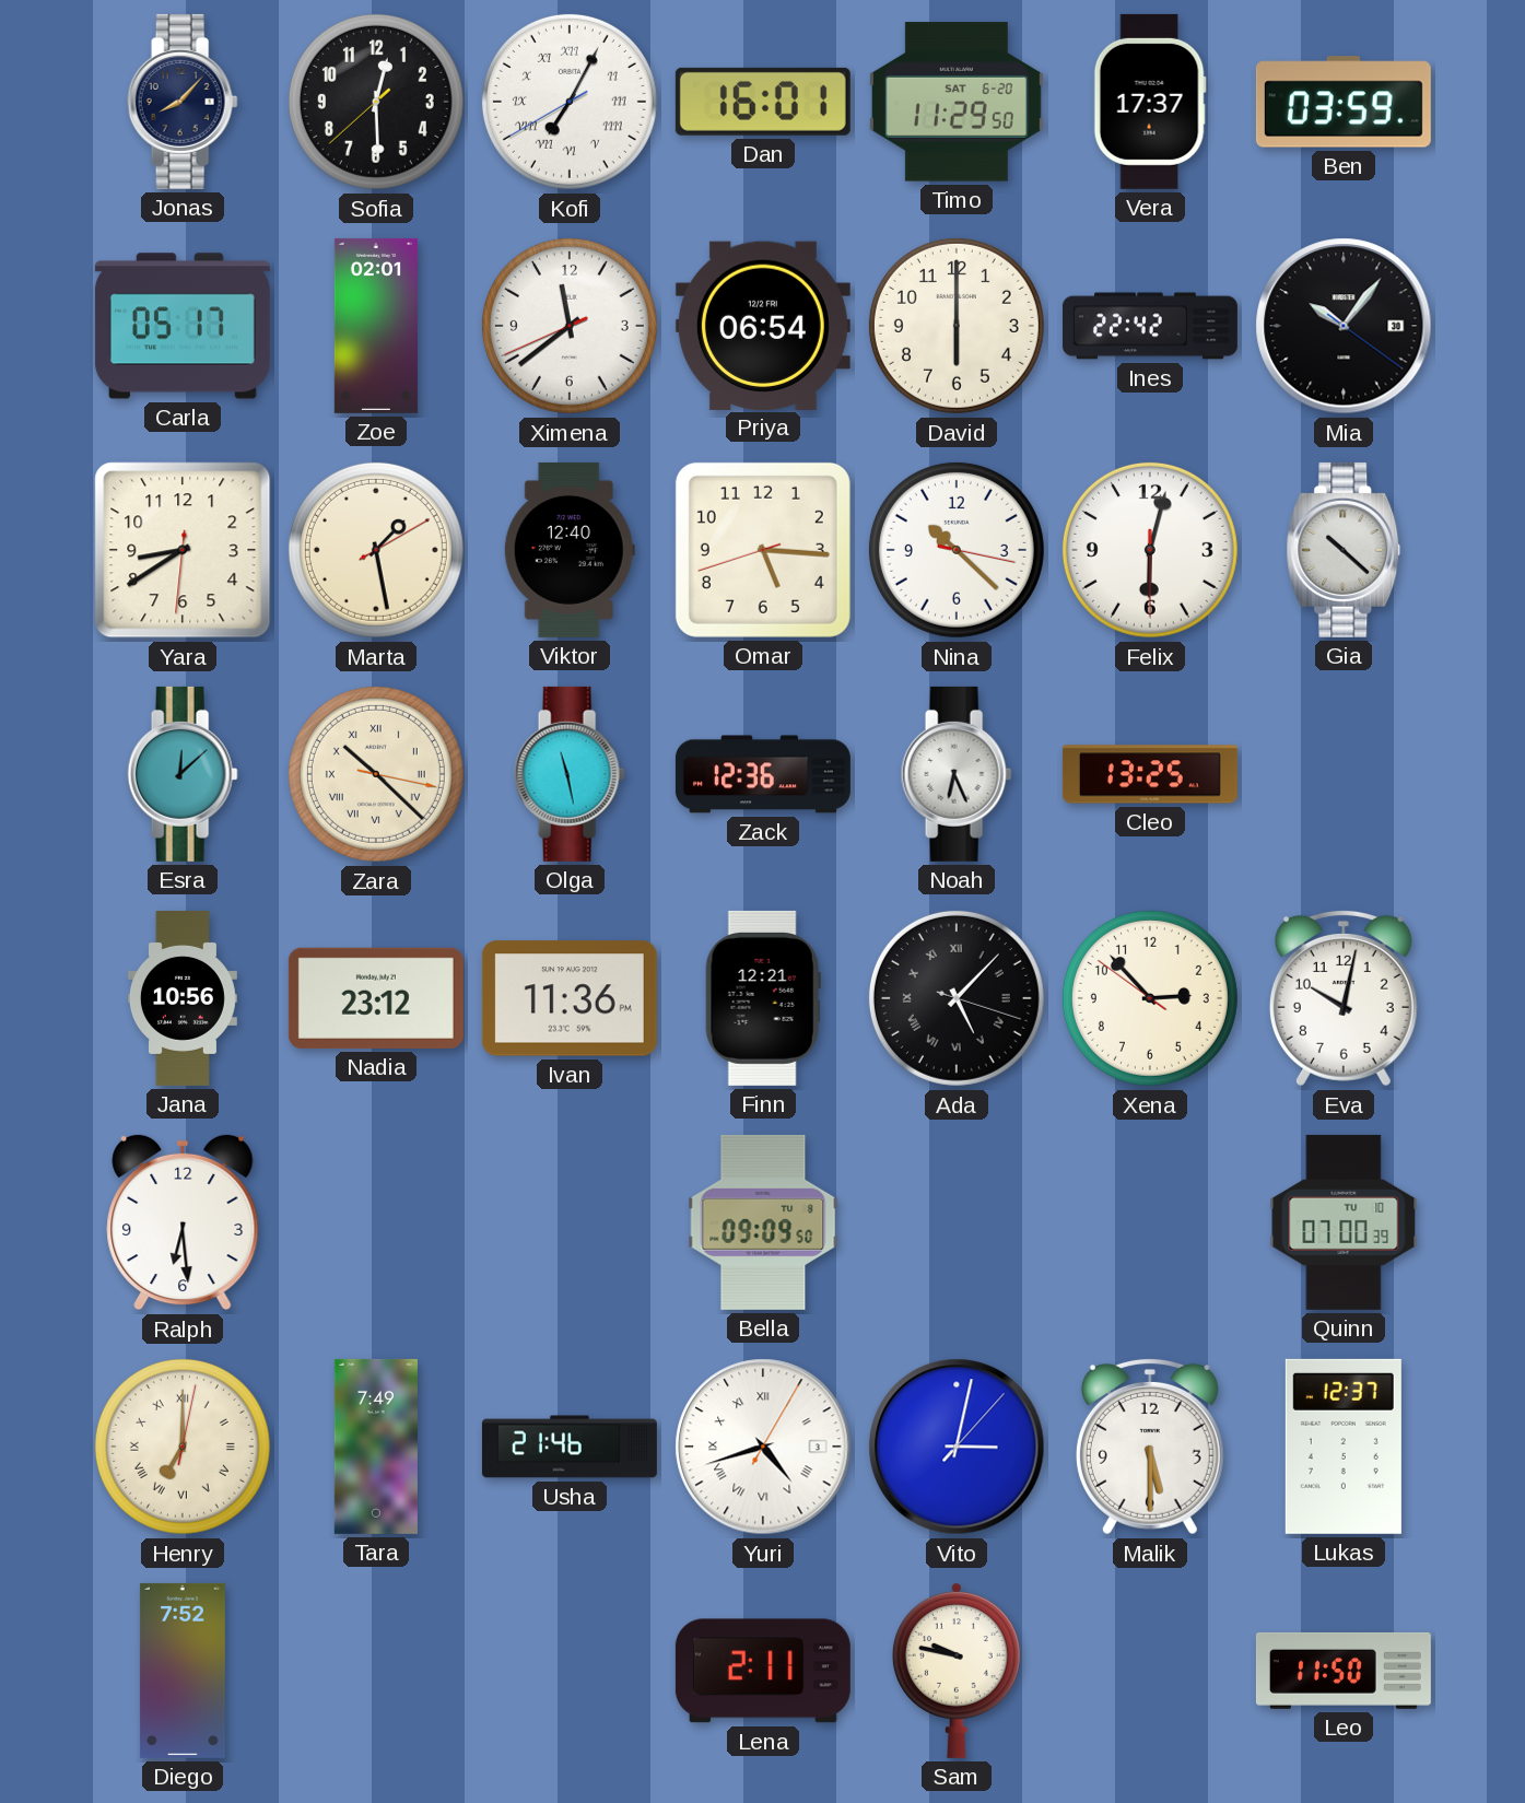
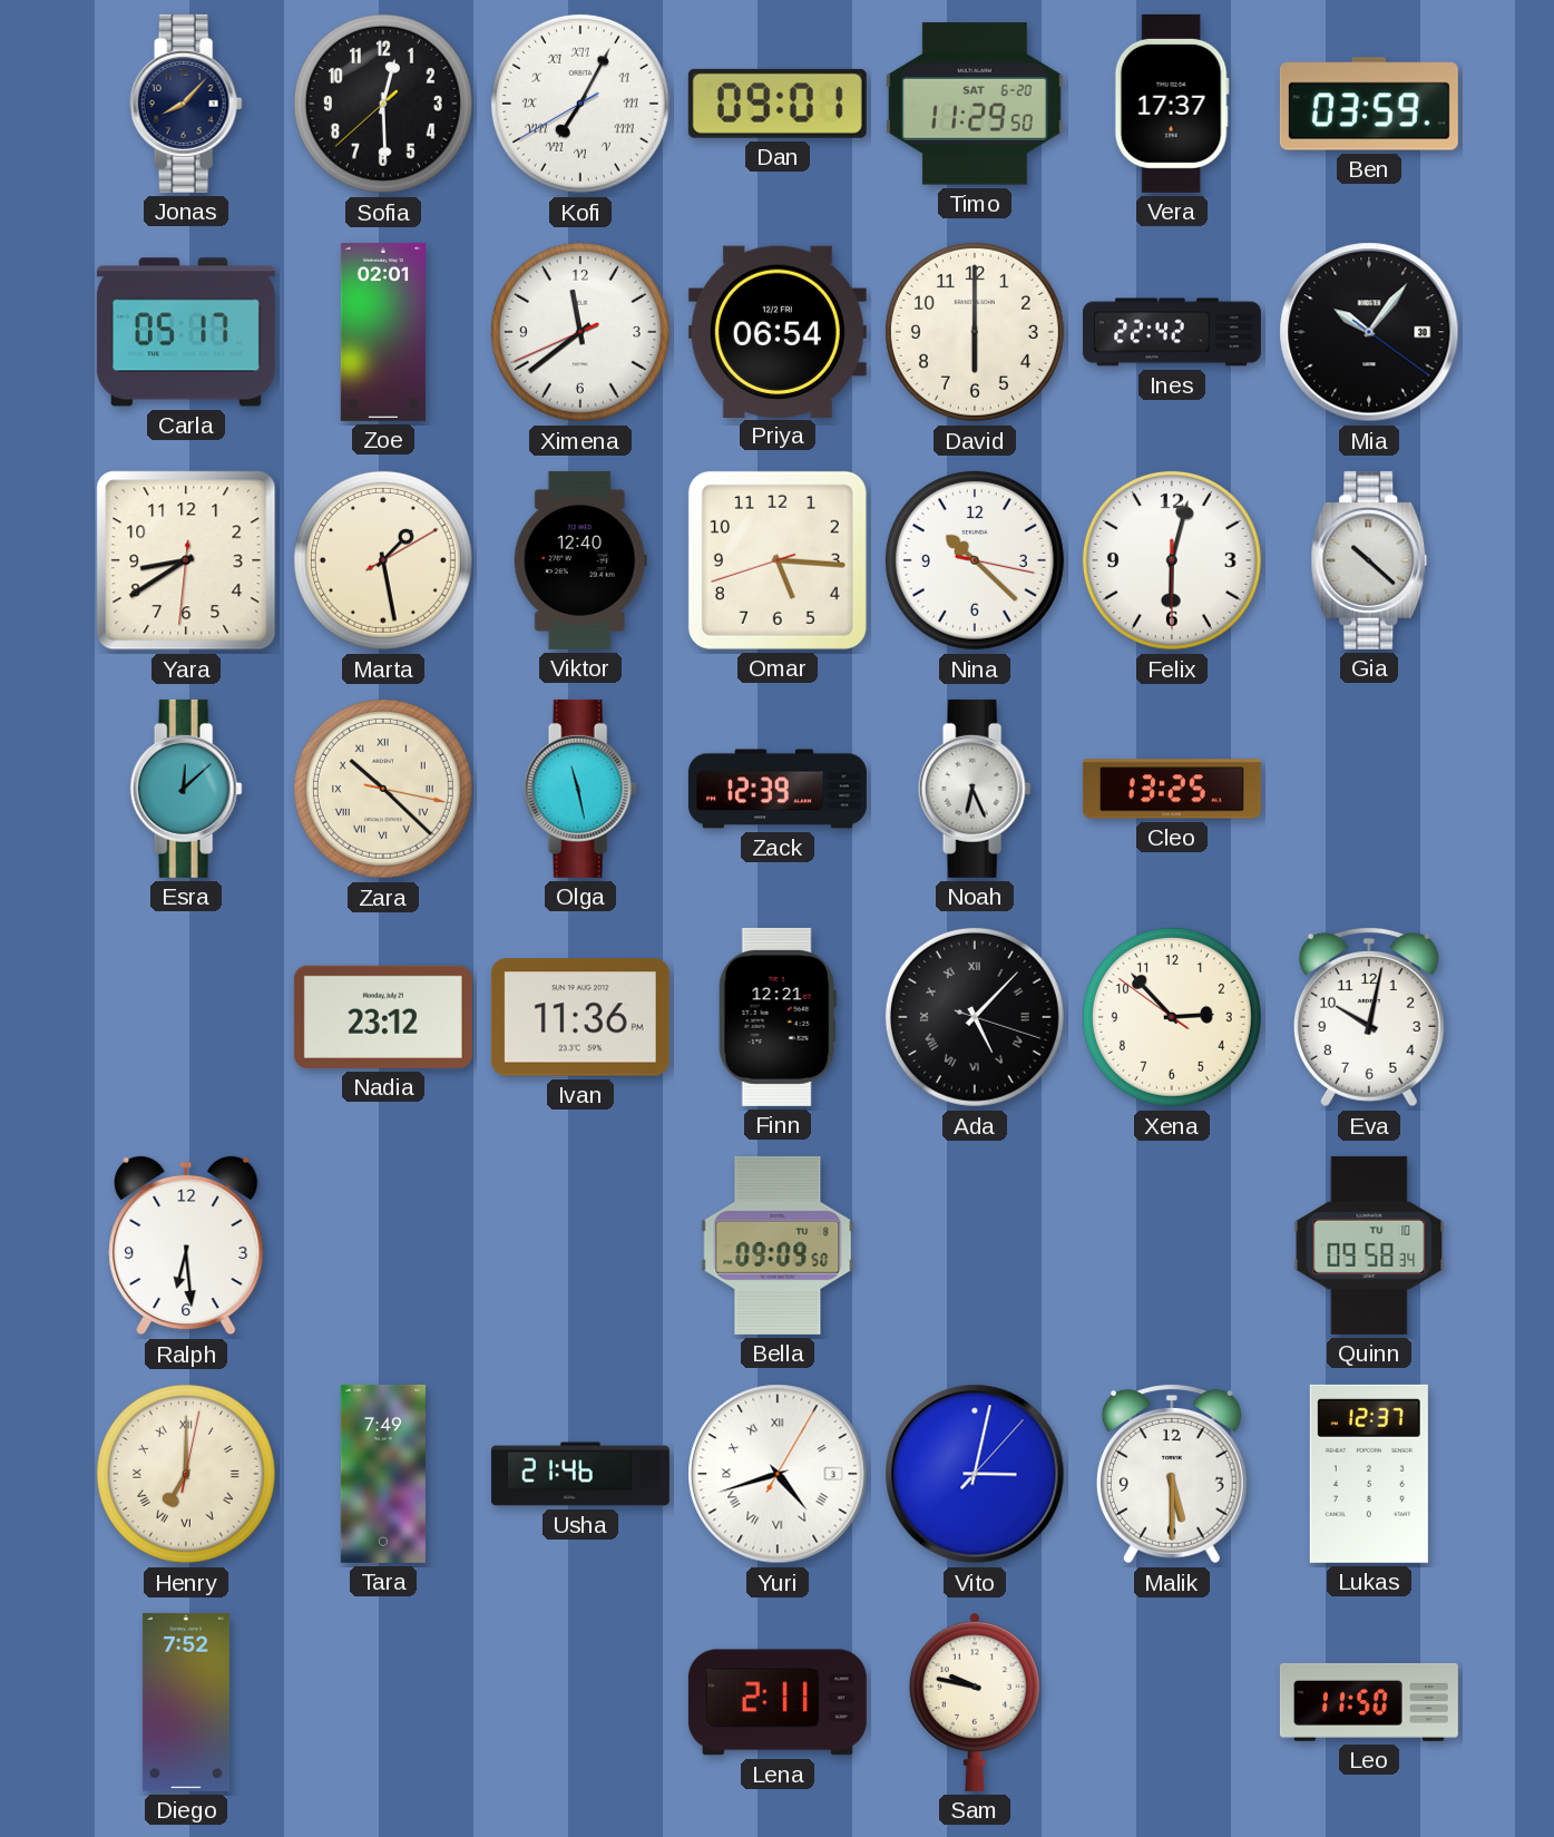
Dan: 16:01 -> 09:01 (778, 104)
Zack: 12:36 -> 12:39 (778, 789)
Jana: 10:56 -> none (183, 998)
Quinn: 07:00 -> 09:58 (1369, 1245)
